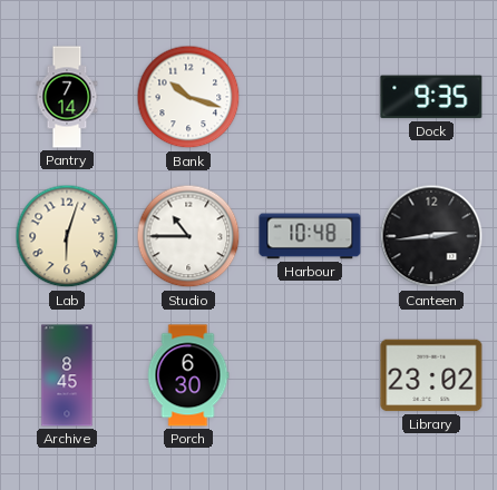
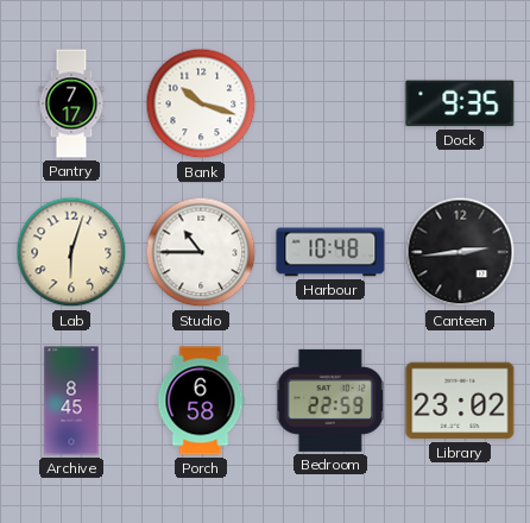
Pantry: 7:14 -> 7:17 (71, 103)
Porch: 6:30 -> 6:58 (201, 401)
Bedroom: none -> 22:59 (330, 401)
